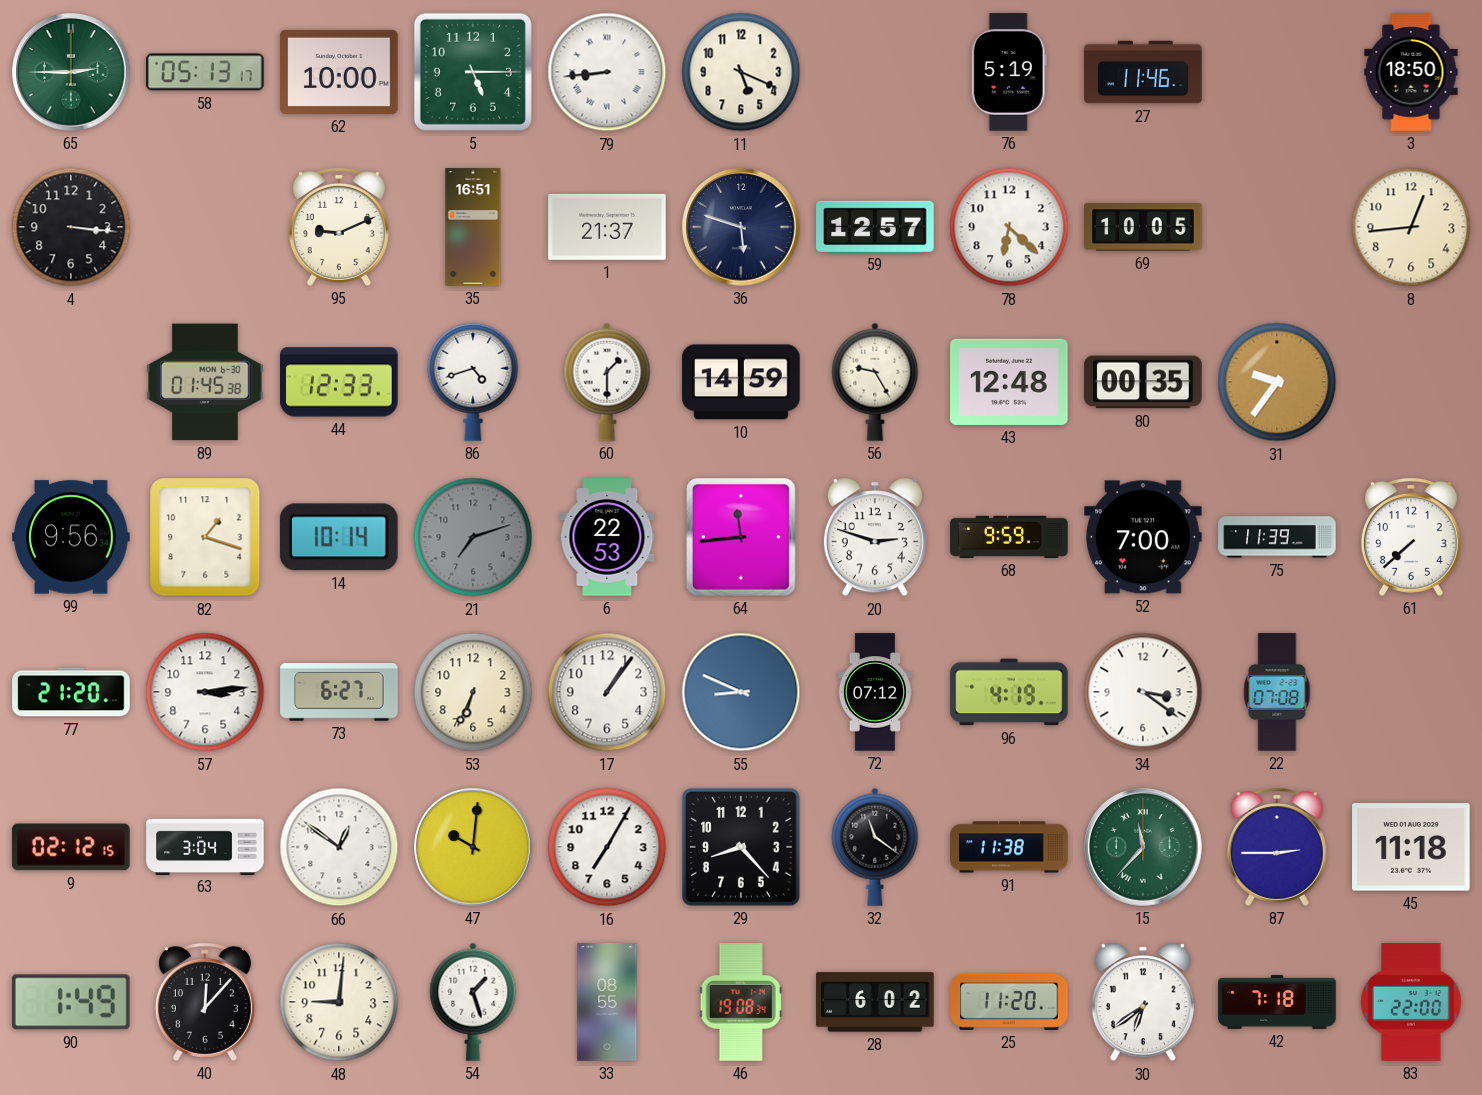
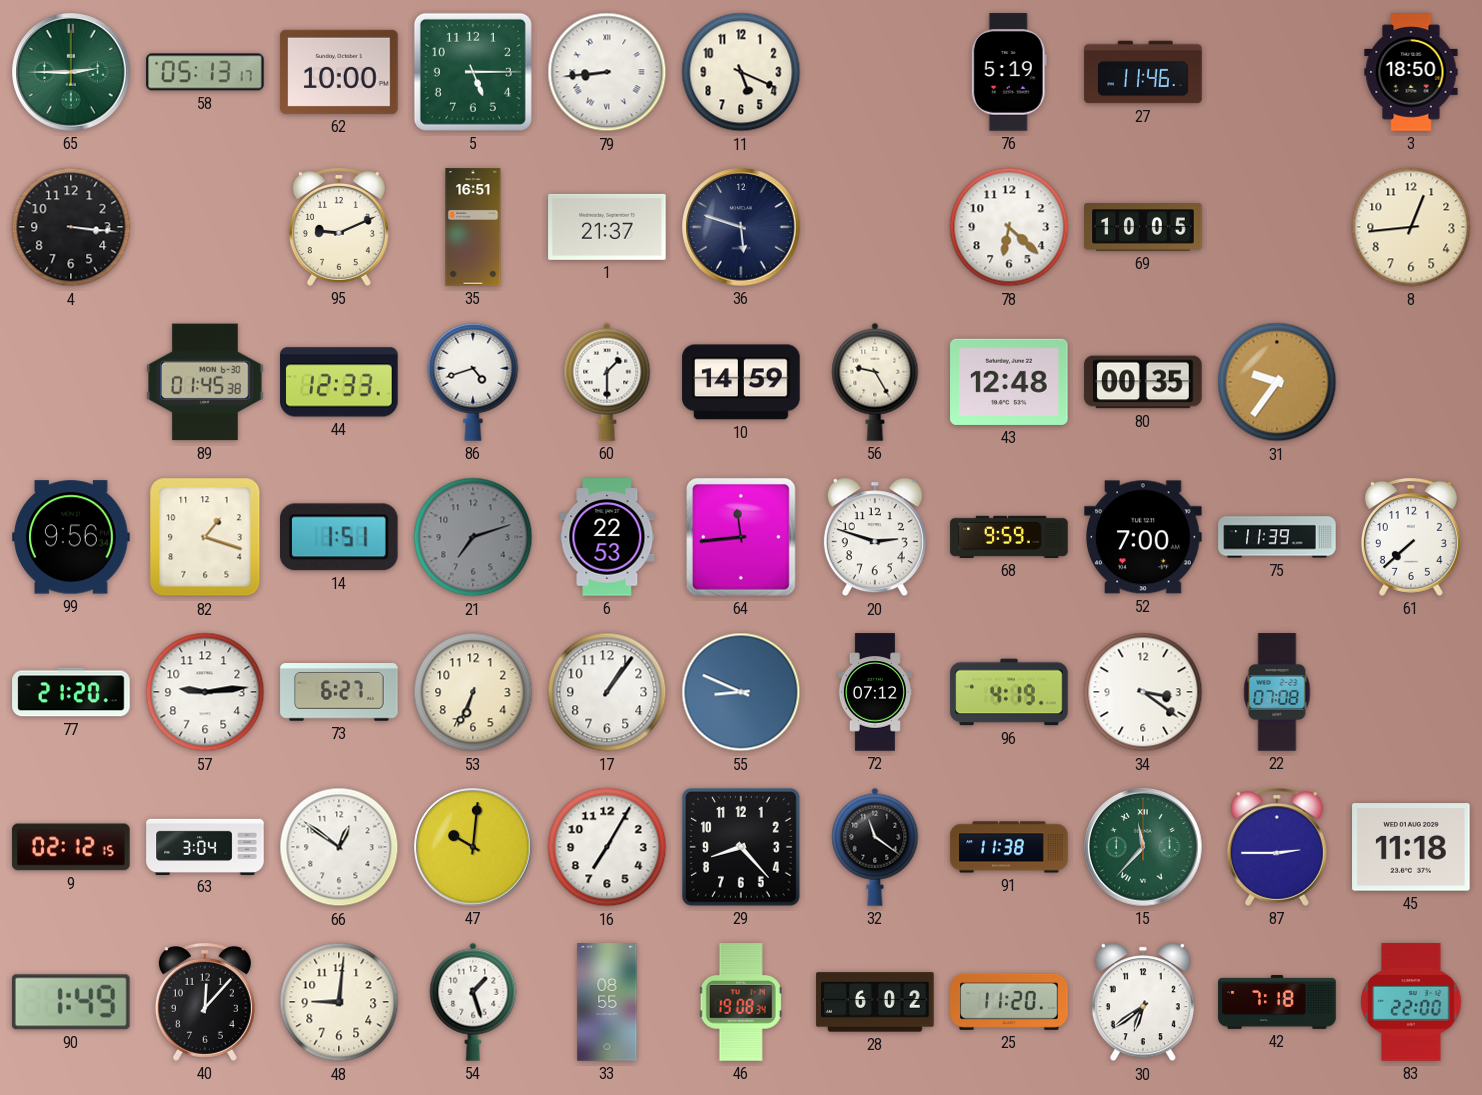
59: 12:57 -> none (875, 226)
14: 10:14 -> 1:51 (339, 537)
57: 3:14 -> 9:14 (205, 692)
